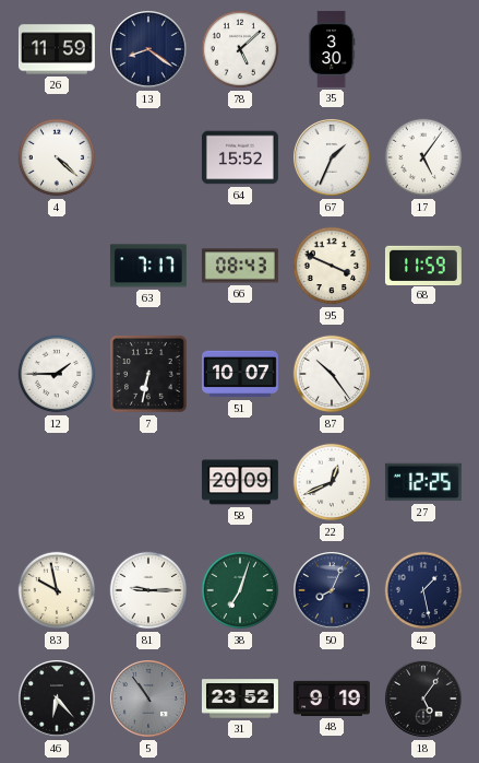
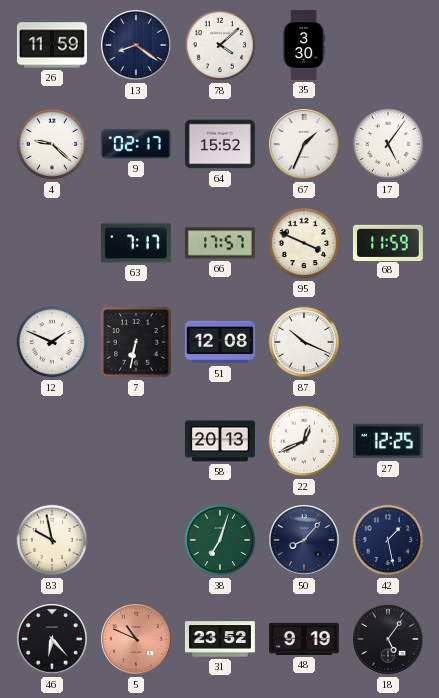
78: 5:08 -> 4:08 (220, 45)
4: 4:22 -> 9:22 (52, 144)
9: none -> 02:17 (136, 144)
66: 08:43 -> 17:57 (220, 243)
12: 1:45 -> 1:49 (52, 342)
51: 10:07 -> 12:08 (220, 342)
87: 10:24 -> 10:19 (304, 342)
58: 20:09 -> 20:13 (220, 441)
81: 9:15 -> none (148, 590)
50: 8:04 -> 8:07 (305, 541)
5: 10:54 -> 10:49 (137, 640)
5 dial: grey -> salmon (137, 640)
